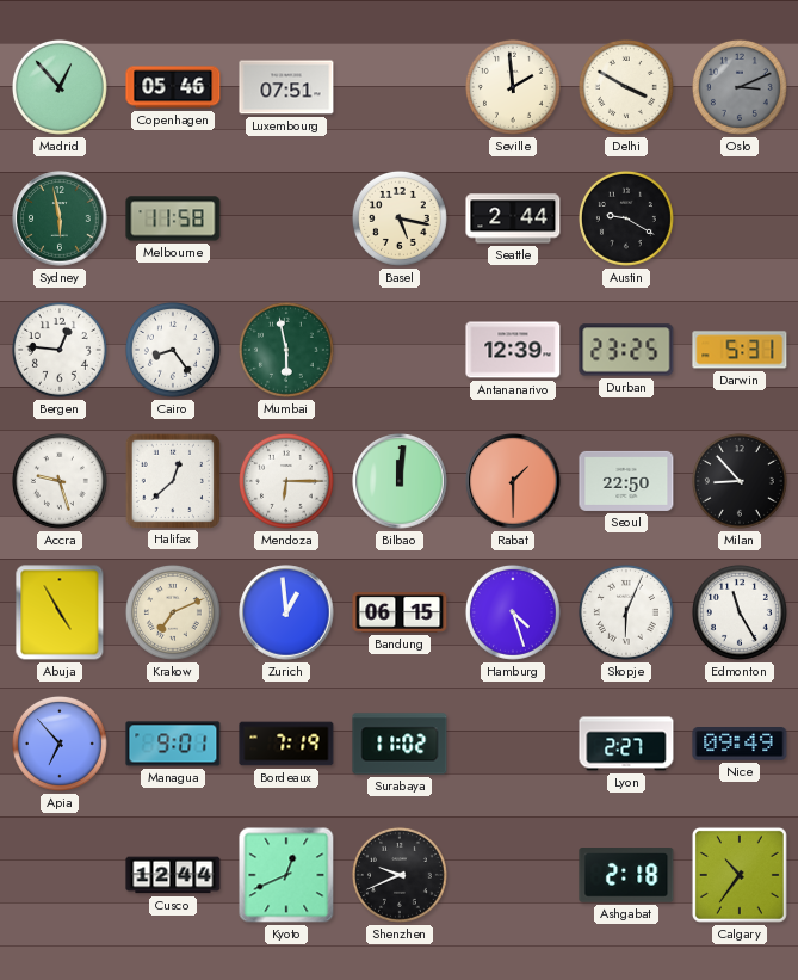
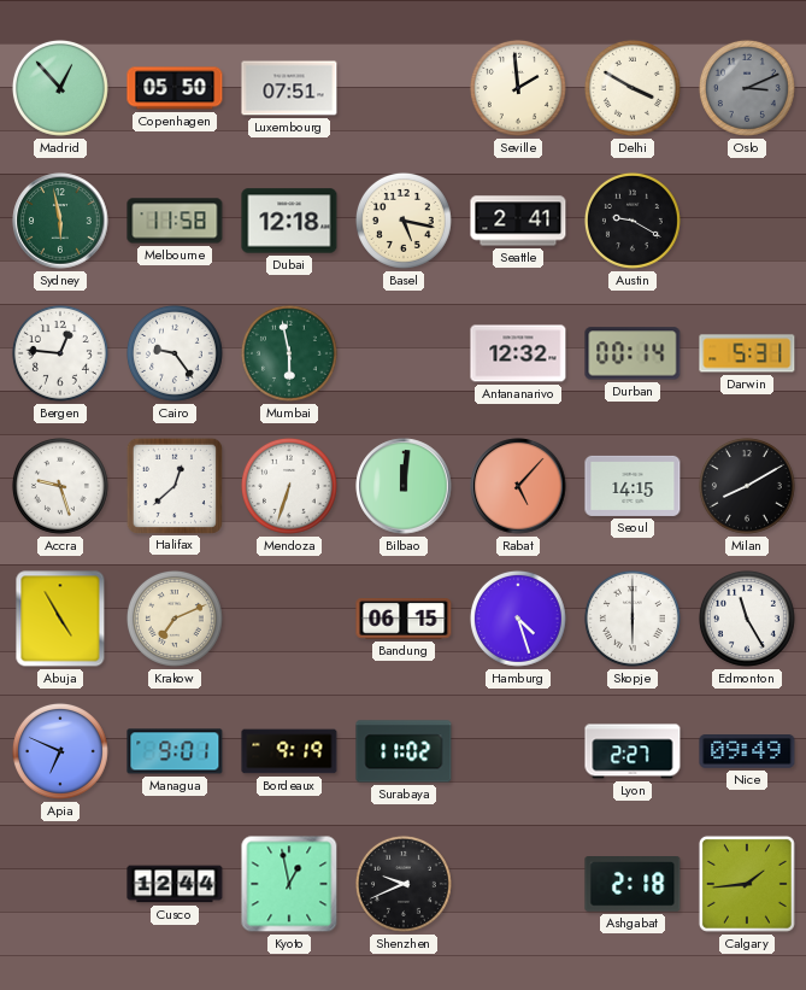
Copenhagen: 05:46 -> 05:50 (175, 88)
Dubai: none -> 12:18 (289, 221)
Seattle: 2:44 -> 2:41 (518, 221)
Cairo: 8:24 -> 9:24 (175, 353)
Antananarivo: 12:39 -> 12:32 (518, 353)
Durban: 23:25 -> 00:14 (633, 353)
Mendoza: 6:15 -> 6:33 (289, 486)
Rabat: 1:30 -> 5:07 (518, 486)
Seoul: 22:50 -> 14:15 (633, 486)
Milan: 8:53 -> 8:10 (747, 486)
Zurich: 12:59 -> none (286, 612)
Skopje: 6:04 -> 6:00 (633, 619)
Apia: 6:53 -> 6:49 (60, 751)
Bordeaux: 7:19 -> 9:19 (289, 751)
Kyoto: 12:41 -> 12:58 (289, 884)
Calgary: 10:36 -> 1:44 (747, 884)
